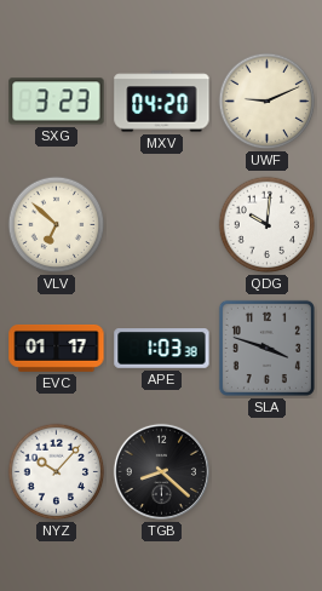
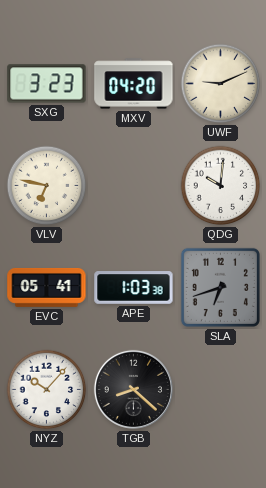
VLV: 6:52 -> 6:47 (47, 186)
EVC: 01:17 -> 05:41 (47, 287)
SLA: 3:48 -> 6:42 (220, 287)
